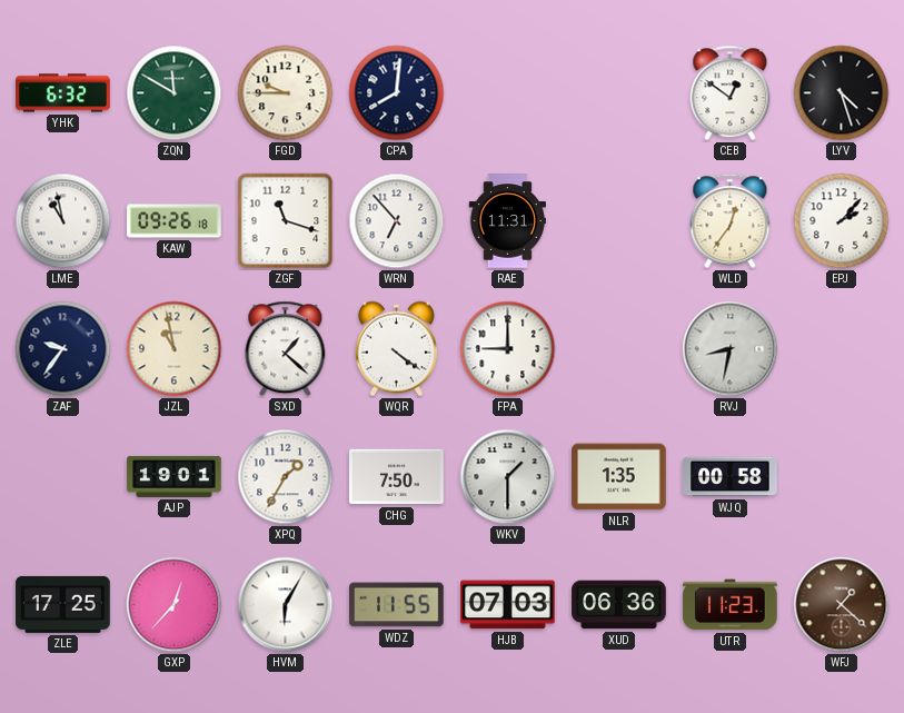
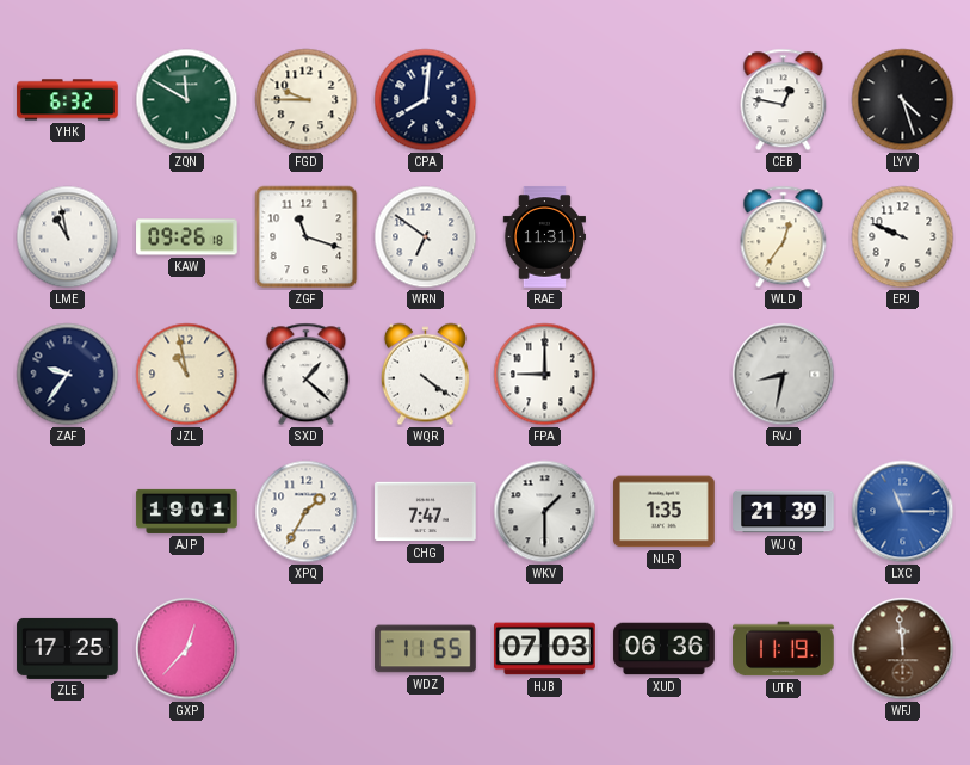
CEB: 12:51 -> 12:47 (784, 100)
WRN: 6:53 -> 6:51 (426, 237)
EPJ: 2:07 -> 9:49 (903, 237)
CHG: 7:50 -> 7:47 (426, 512)
WJQ: 00:58 -> 21:39 (784, 512)
LXC: none -> 11:15 (903, 512)
HVM: 6:05 -> none (286, 605)
UTR: 11:23 -> 11:19 (784, 649)
WFJ: 1:22 -> 11:59 (903, 649)
